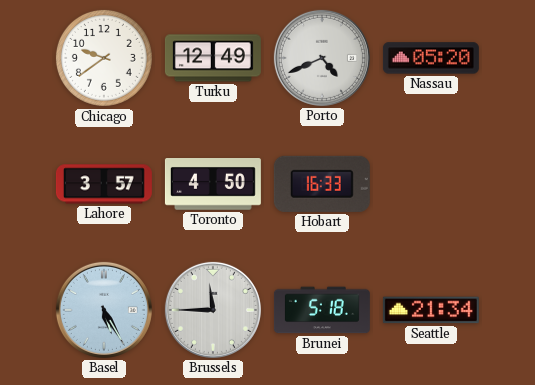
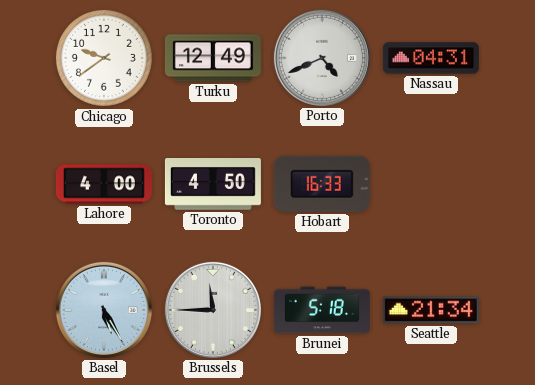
Nassau: 05:20 -> 04:31 (431, 58)
Lahore: 3:57 -> 4:00 (104, 184)
